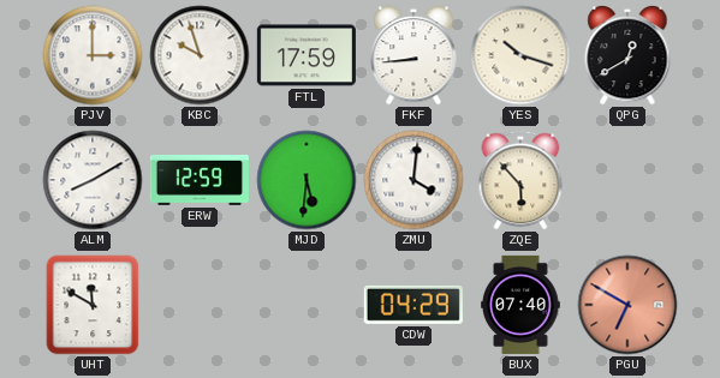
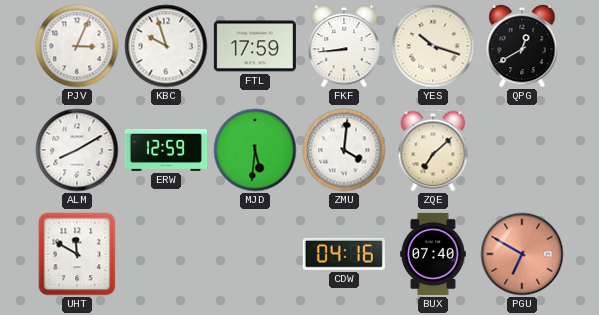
PJV: 3:00 -> 3:04 (77, 46)
ZQE: 5:53 -> 7:08 (433, 150)
CDW: 04:29 -> 04:16 (344, 254)
